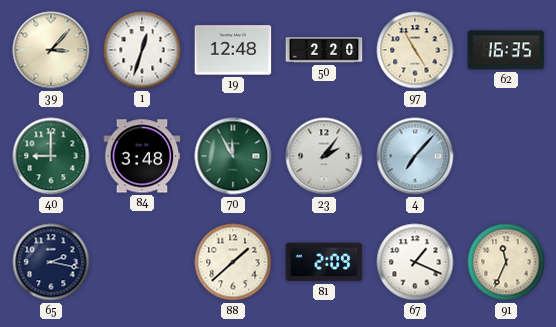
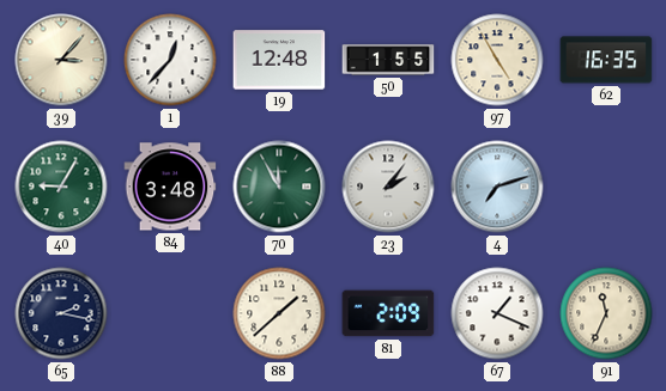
1: 12:33 -> 12:37 (170, 60)
50: 2:20 -> 1:55 (388, 60)
40: 9:00 -> 9:05 (61, 187)
4: 7:07 -> 7:12 (497, 187)
